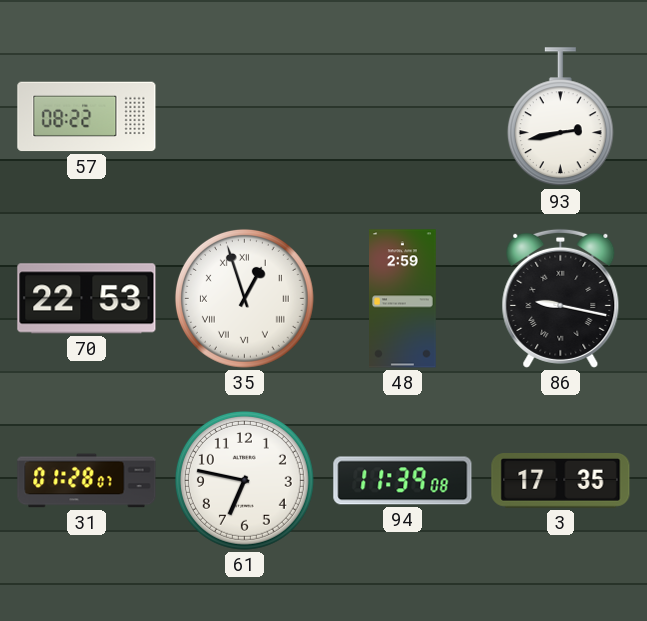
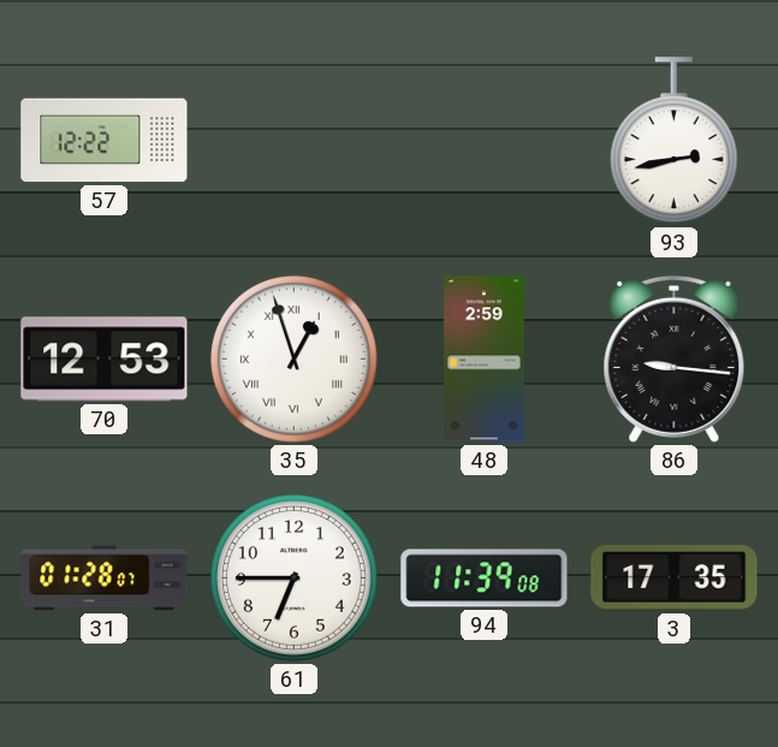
57: 08:22 -> 12:22 (105, 141)
70: 22:53 -> 12:53 (105, 360)
86: 9:17 -> 9:16 (675, 358)
61: 6:47 -> 6:45 (293, 577)
